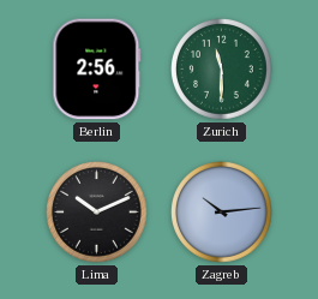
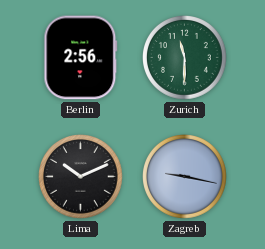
Zagreb: 10:14 -> 9:17 (185, 177)
